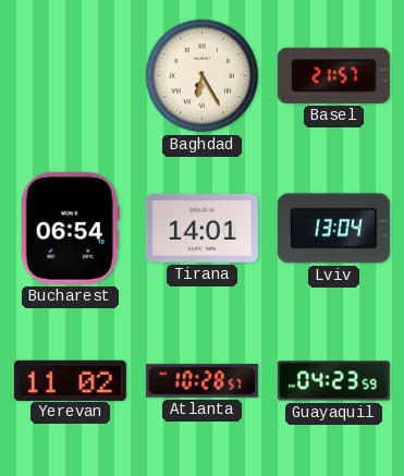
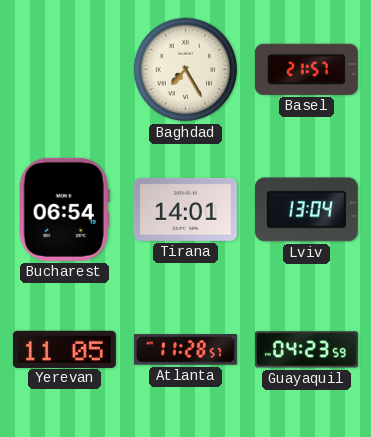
Baghdad: 6:25 -> 7:25 (186, 70)
Yerevan: 11:02 -> 11:05 (64, 349)
Atlanta: 10:28 -> 11:28 (185, 350)
